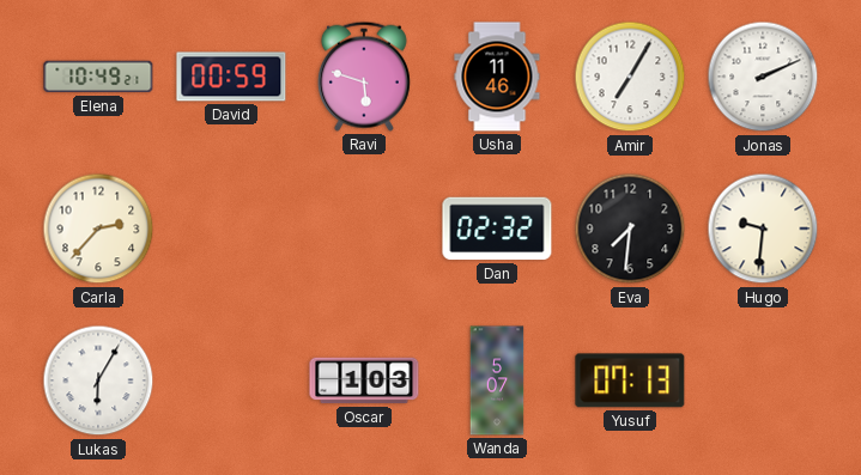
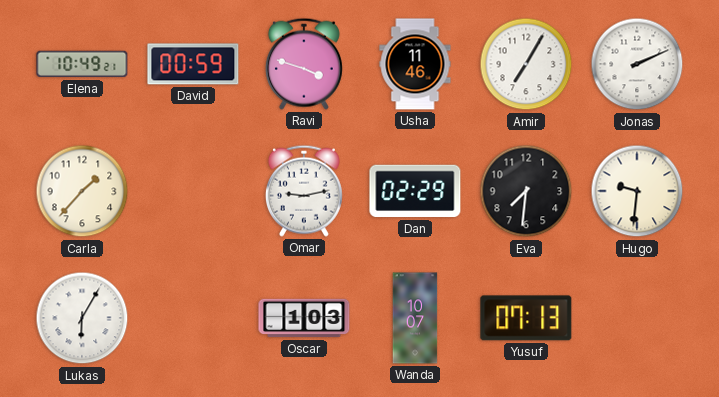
Ravi: 5:48 -> 3:48 (304, 64)
Carla: 2:37 -> 1:37 (82, 191)
Omar: none -> 9:13 (304, 191)
Dan: 02:32 -> 02:29 (415, 191)
Wanda: 5:07 -> 10:07 (415, 318)
